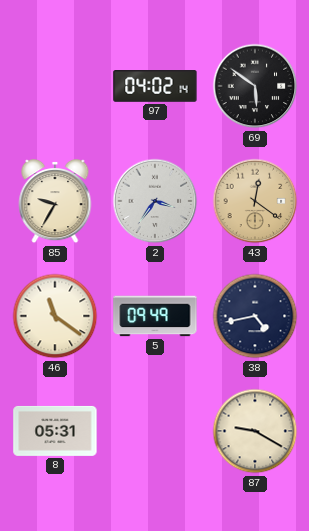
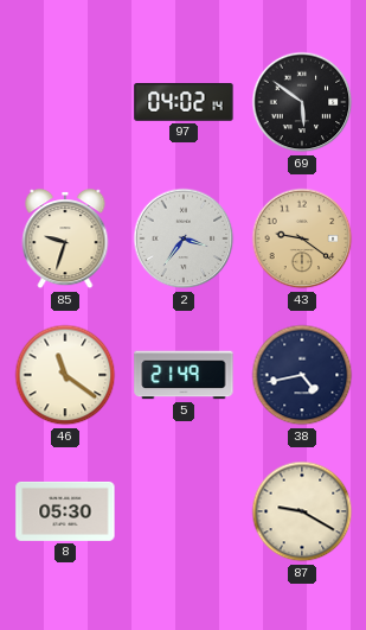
85: 9:35 -> 9:33 (65, 240)
43: 12:21 -> 9:21 (302, 238)
5: 09:49 -> 21:49 (184, 375)
8: 05:31 -> 05:30 (65, 511)
